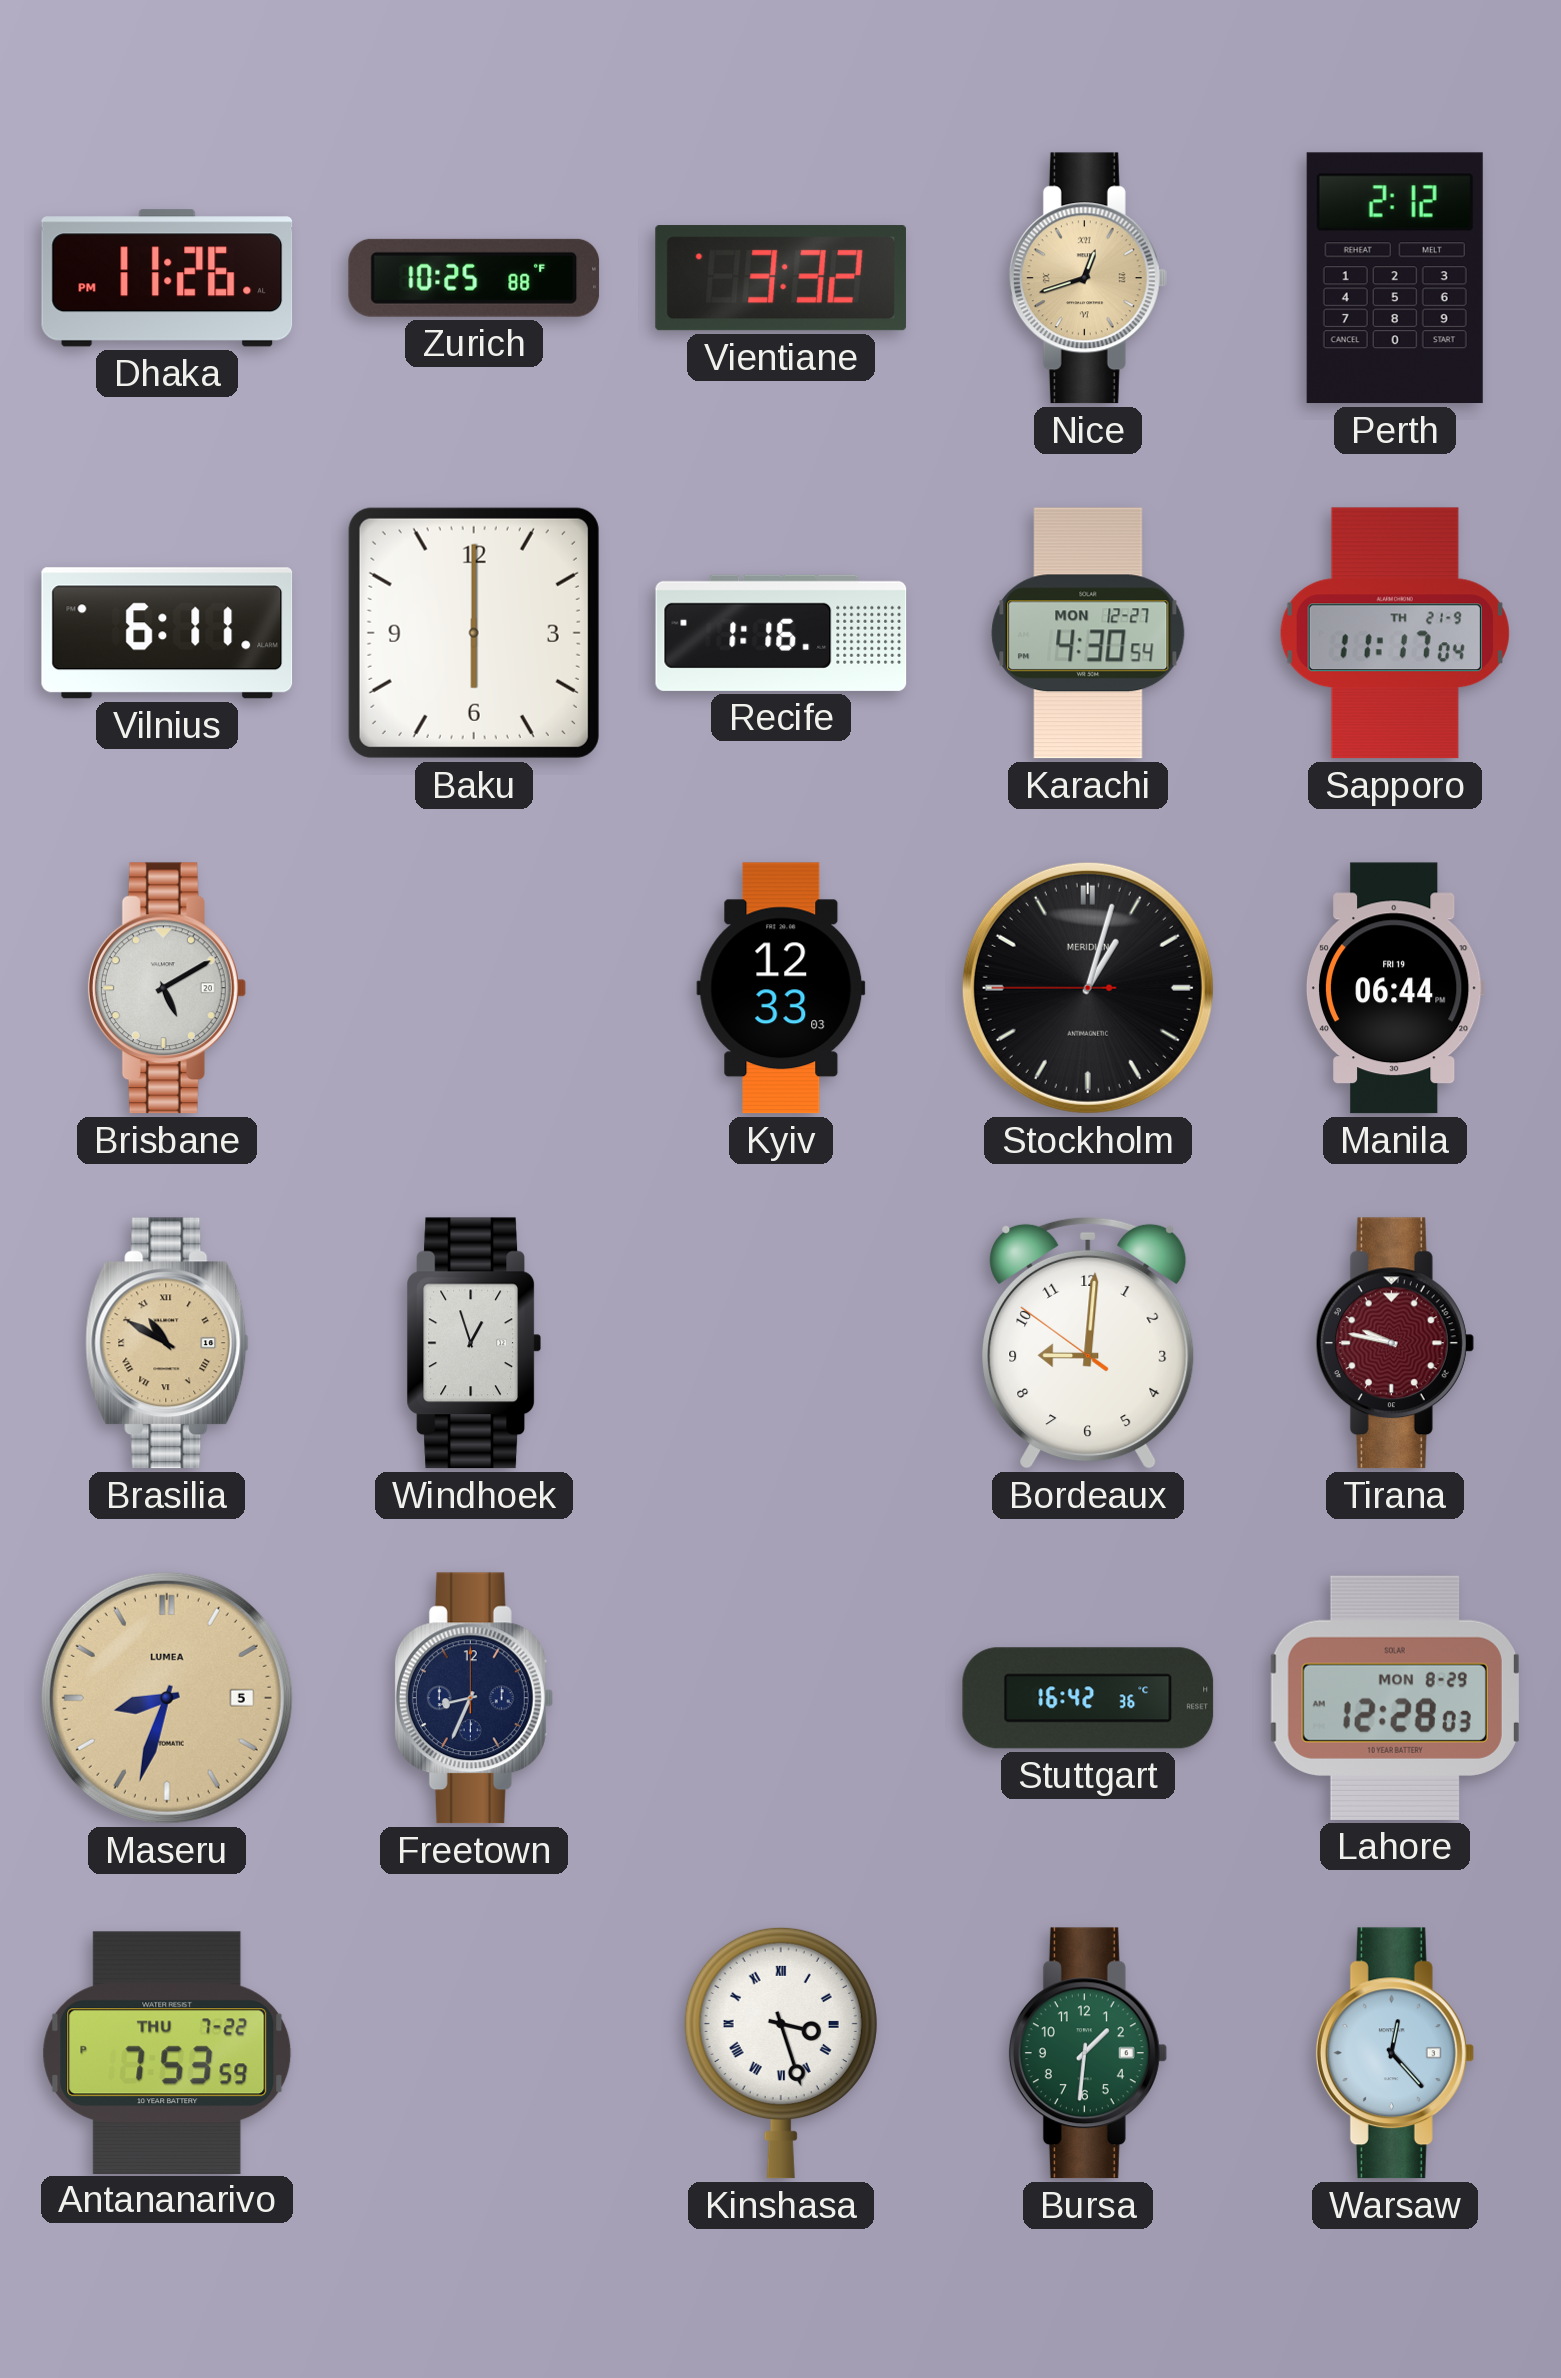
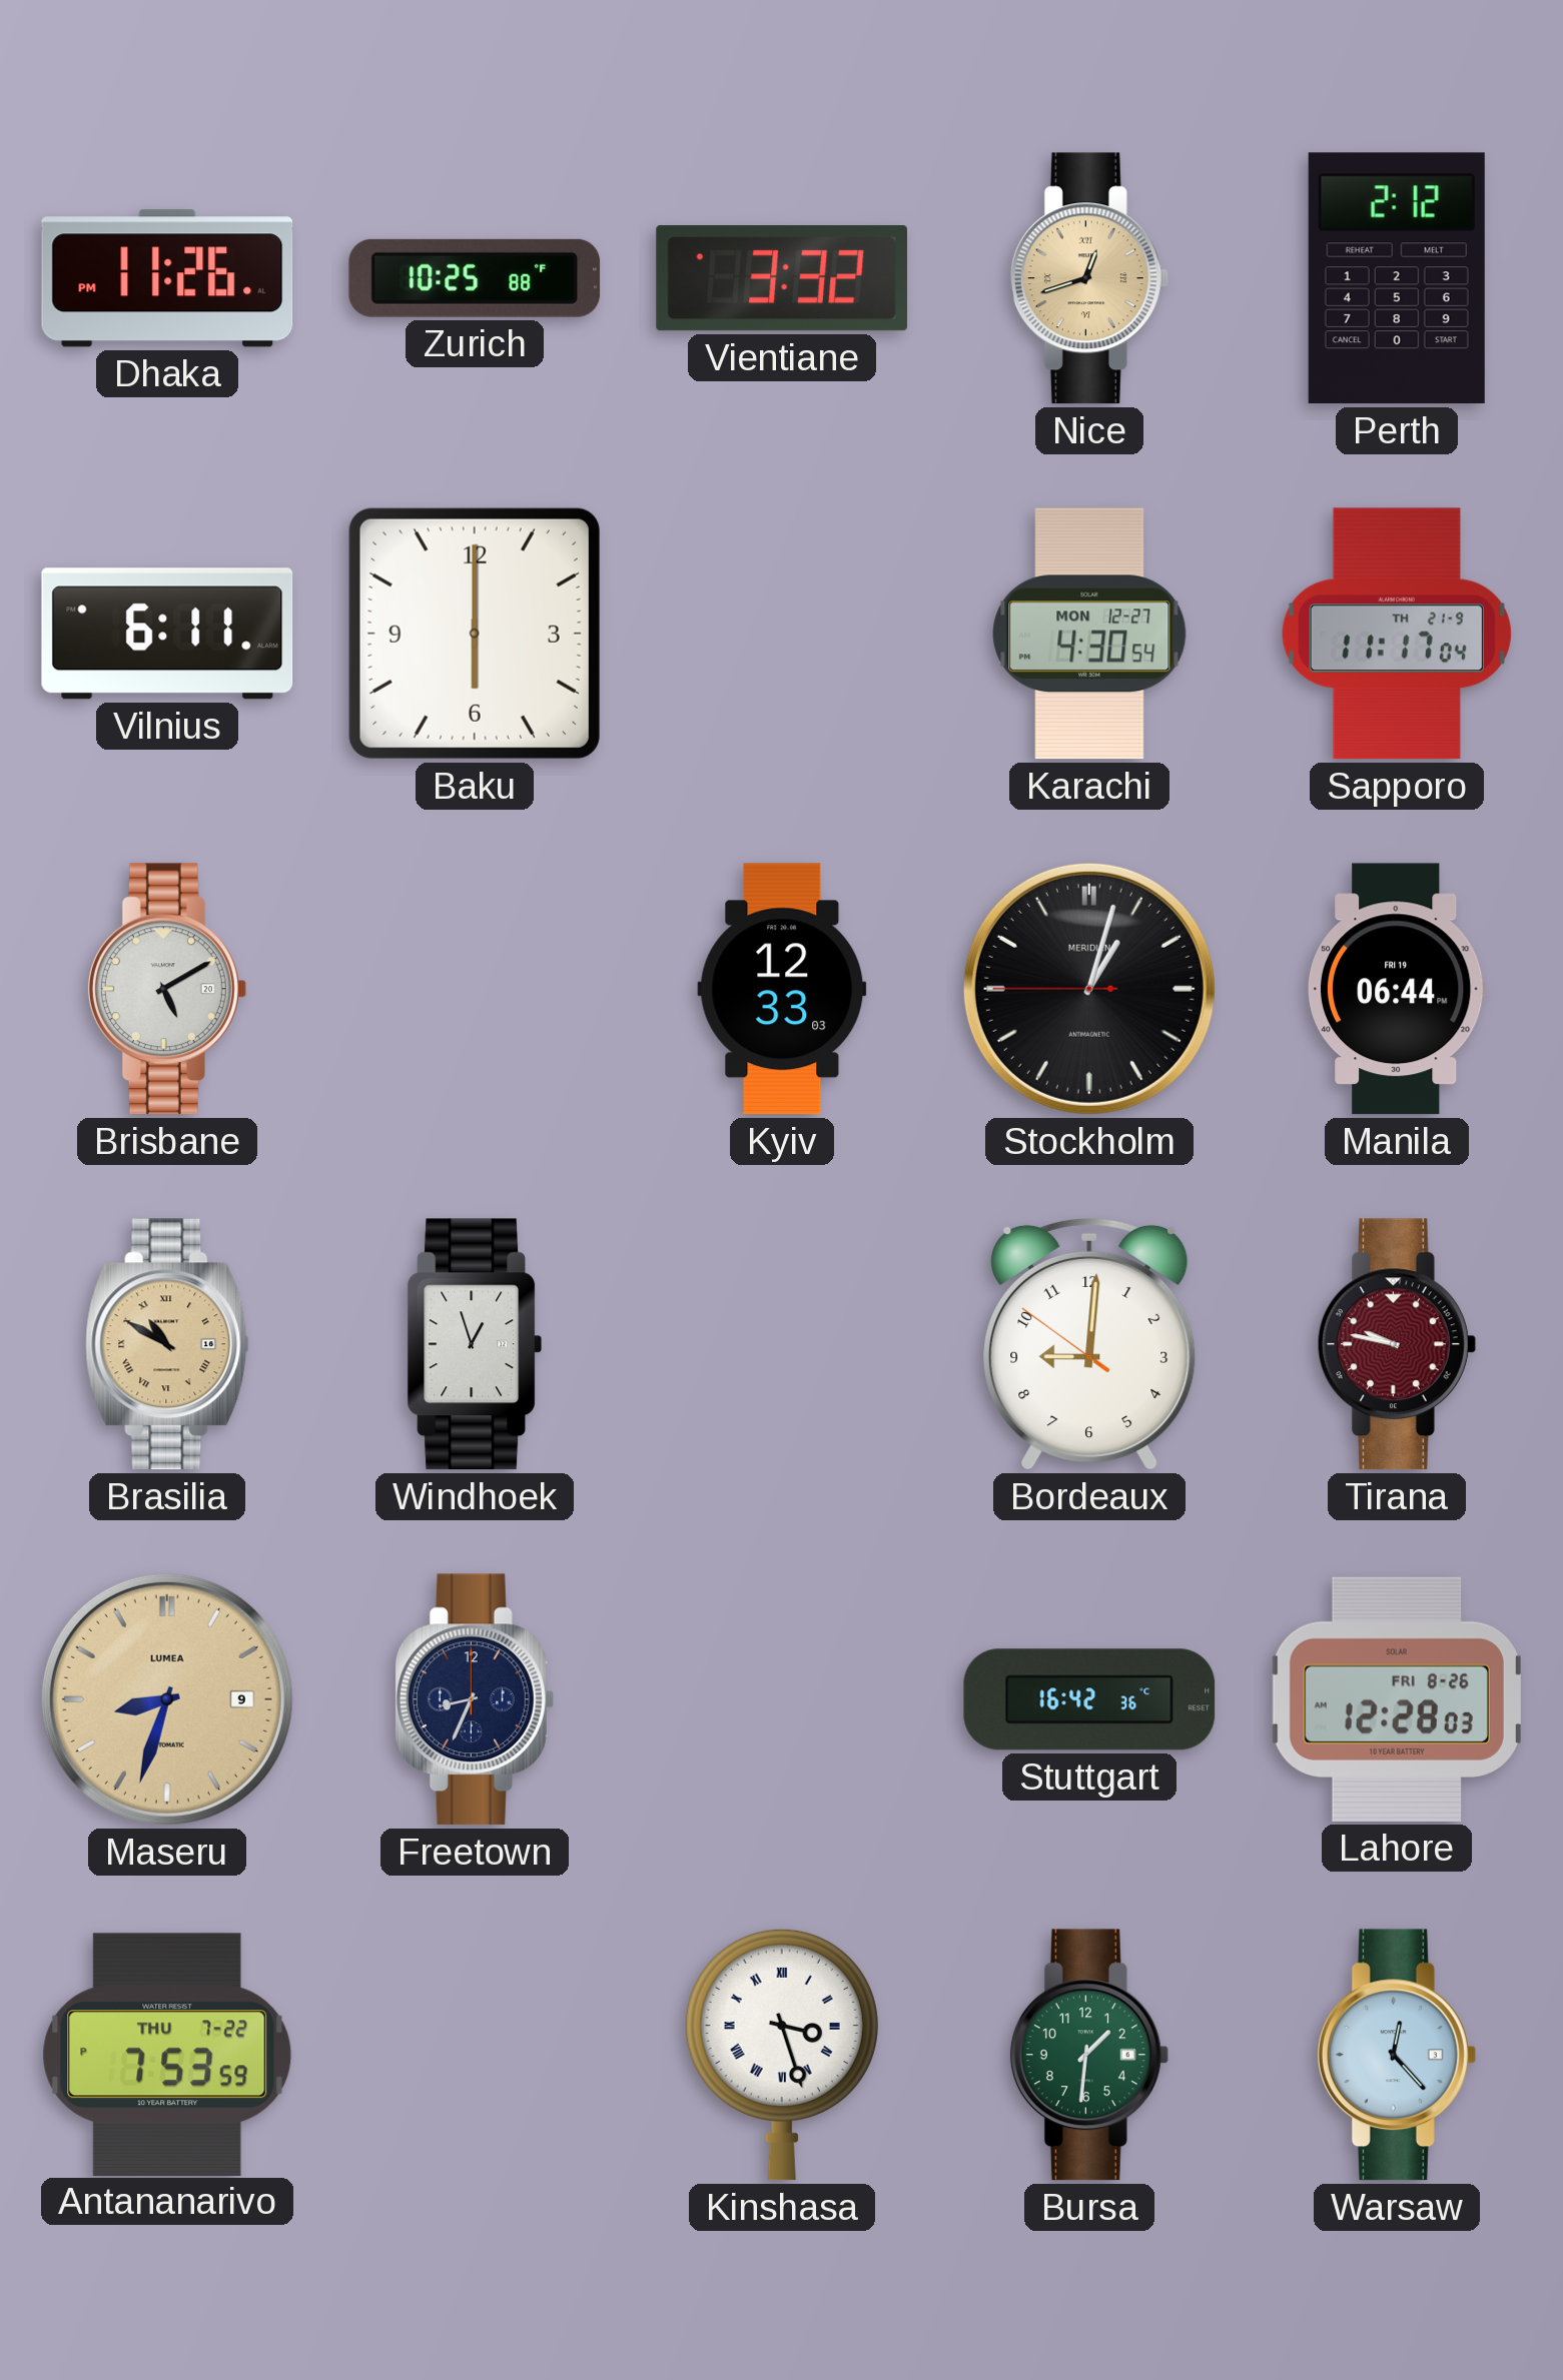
Recife: 1:16 -> none (781, 633)
Maseru date: 5 -> 9 (167, 1699)
Lahore date: MON 8-29 -> FRI 8-26 (1397, 1699)
